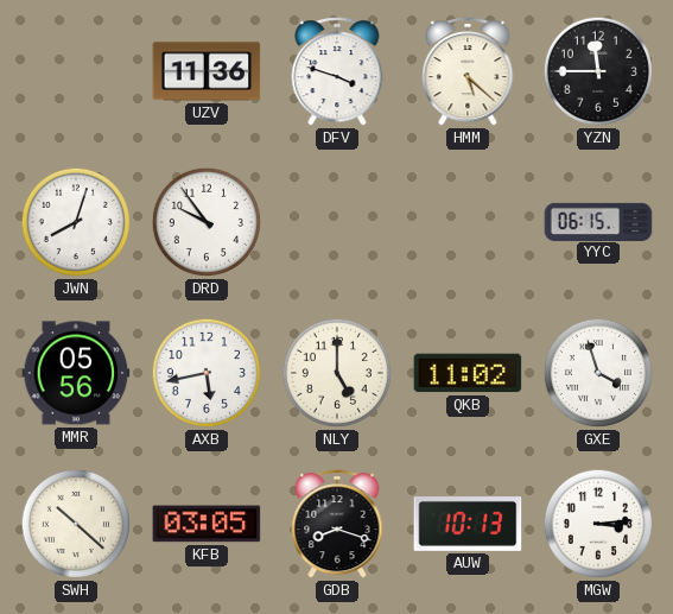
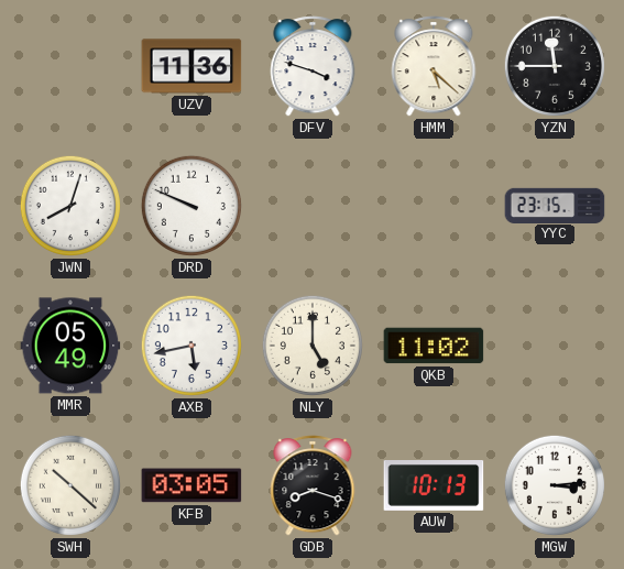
DRD: 9:54 -> 9:49 (191, 206)
YYC: 06:15 -> 23:15 (555, 205)
MMR: 05:56 -> 05:49 (70, 346)
GXE: 3:57 -> none (598, 373)
